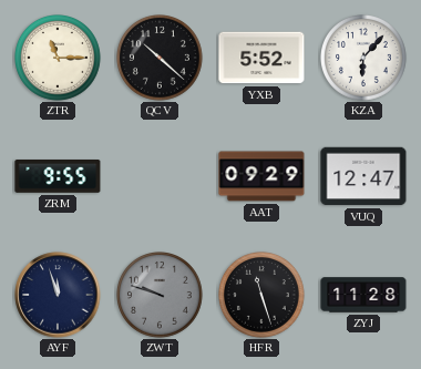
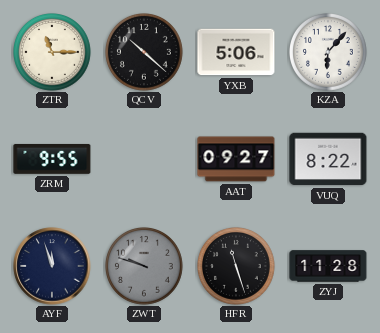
YXB: 5:52 -> 5:06 (236, 52)
AAT: 09:29 -> 09:27 (236, 159)
VUQ: 12:47 -> 8:22 (328, 159)
